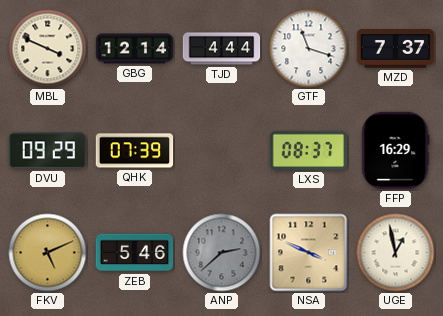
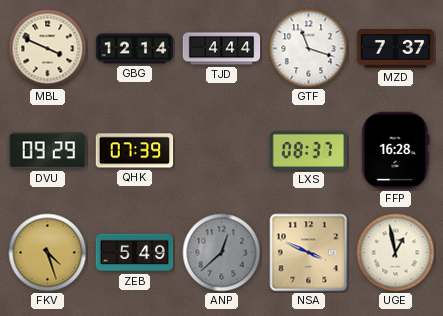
FFP: 16:29 -> 16:28 (396, 151)
FKV: 5:11 -> 4:27 (48, 253)
ZEB: 5:46 -> 5:49 (135, 253)
ANP: 2:38 -> 12:38 (222, 253)
